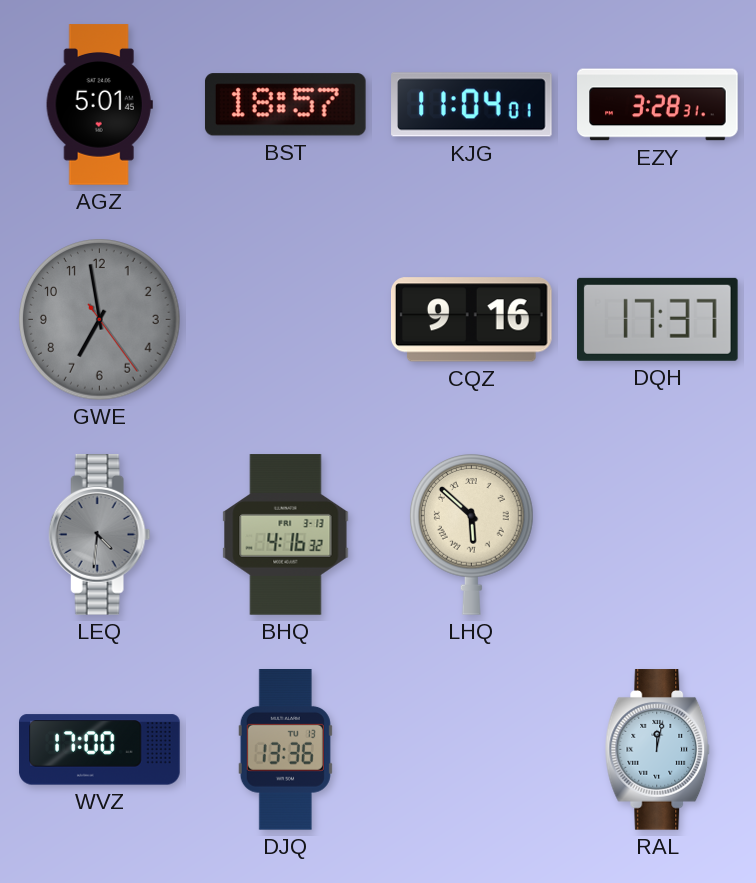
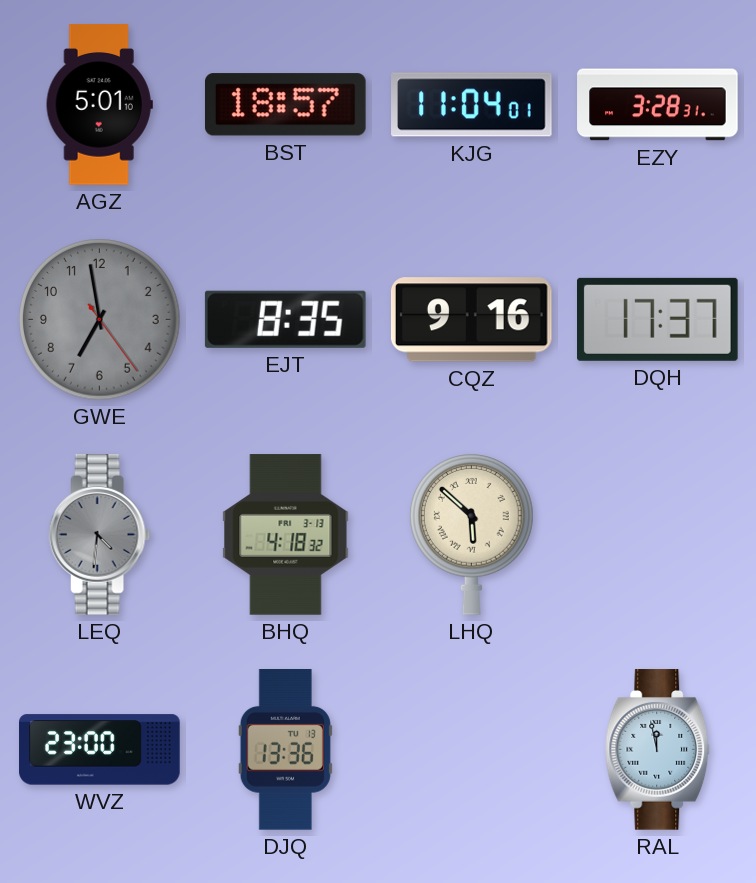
AGZ: 5:01:45 -> 5:01:10 (99, 105)
EJT: none -> 8:35 (285, 319)
BHQ: 4:16 -> 4:18 (286, 535)
WVZ: 17:00 -> 23:00 (100, 750)
RAL: 12:02 -> 11:58 (658, 750)
